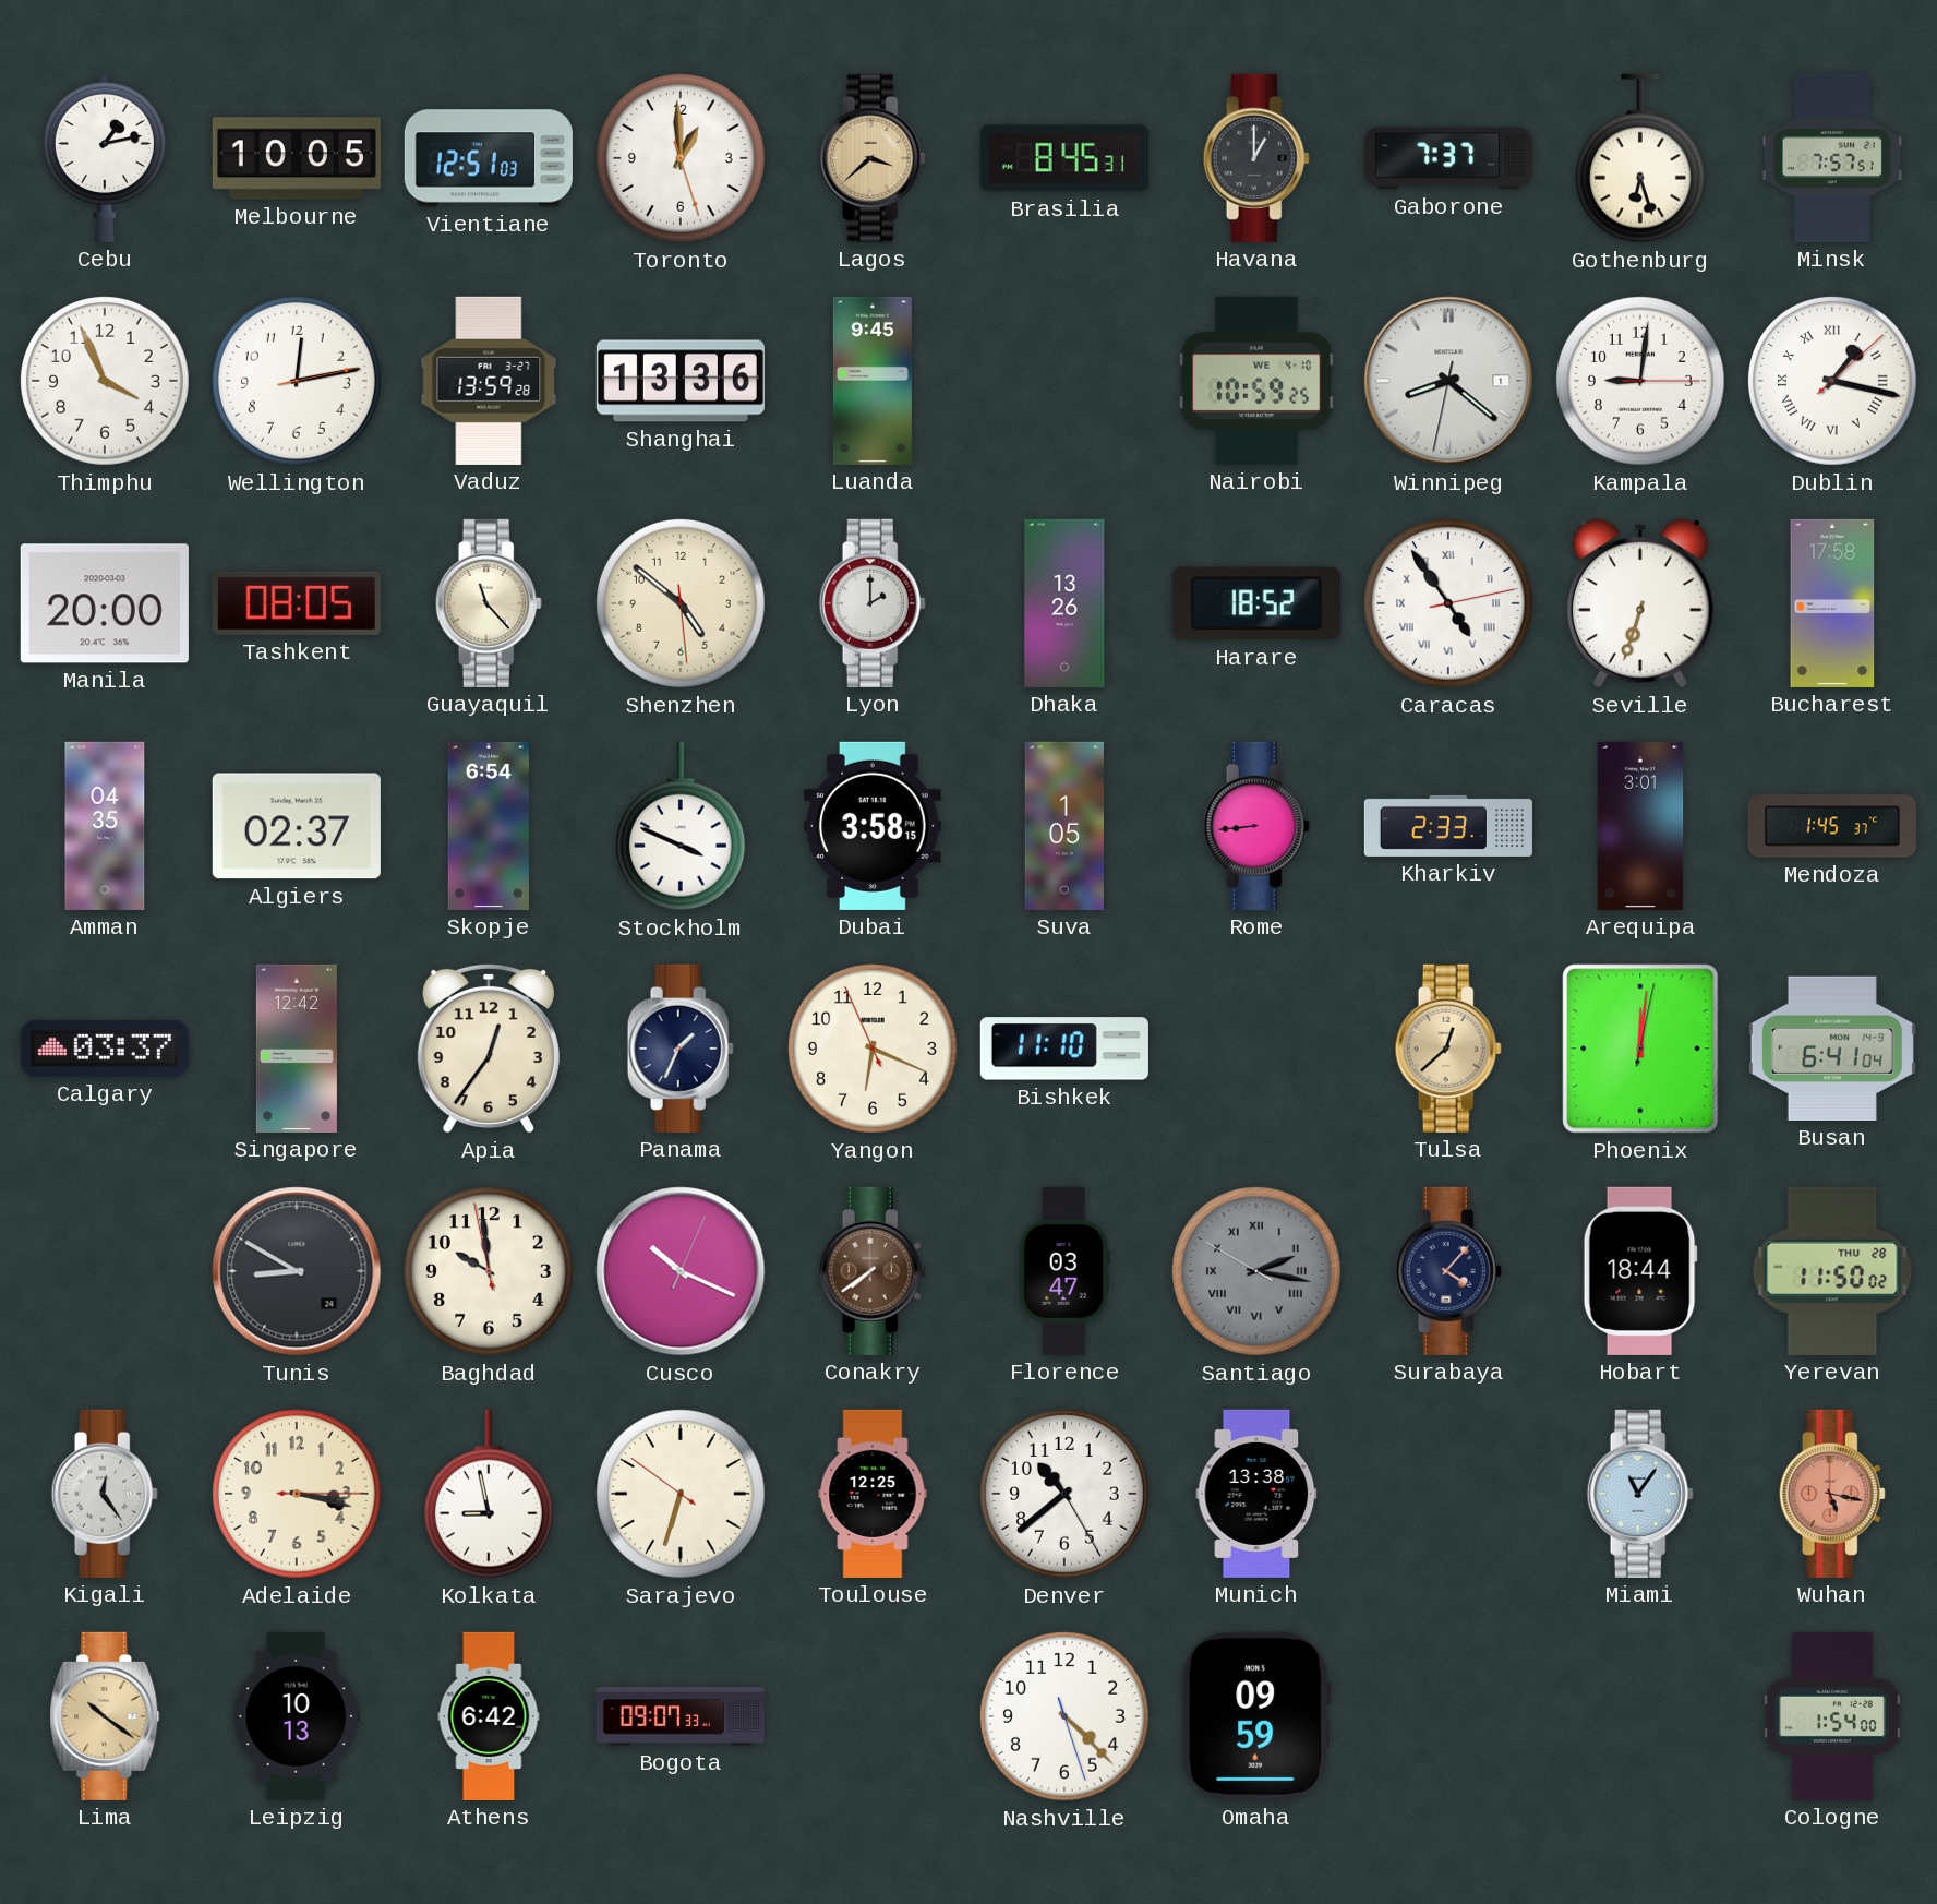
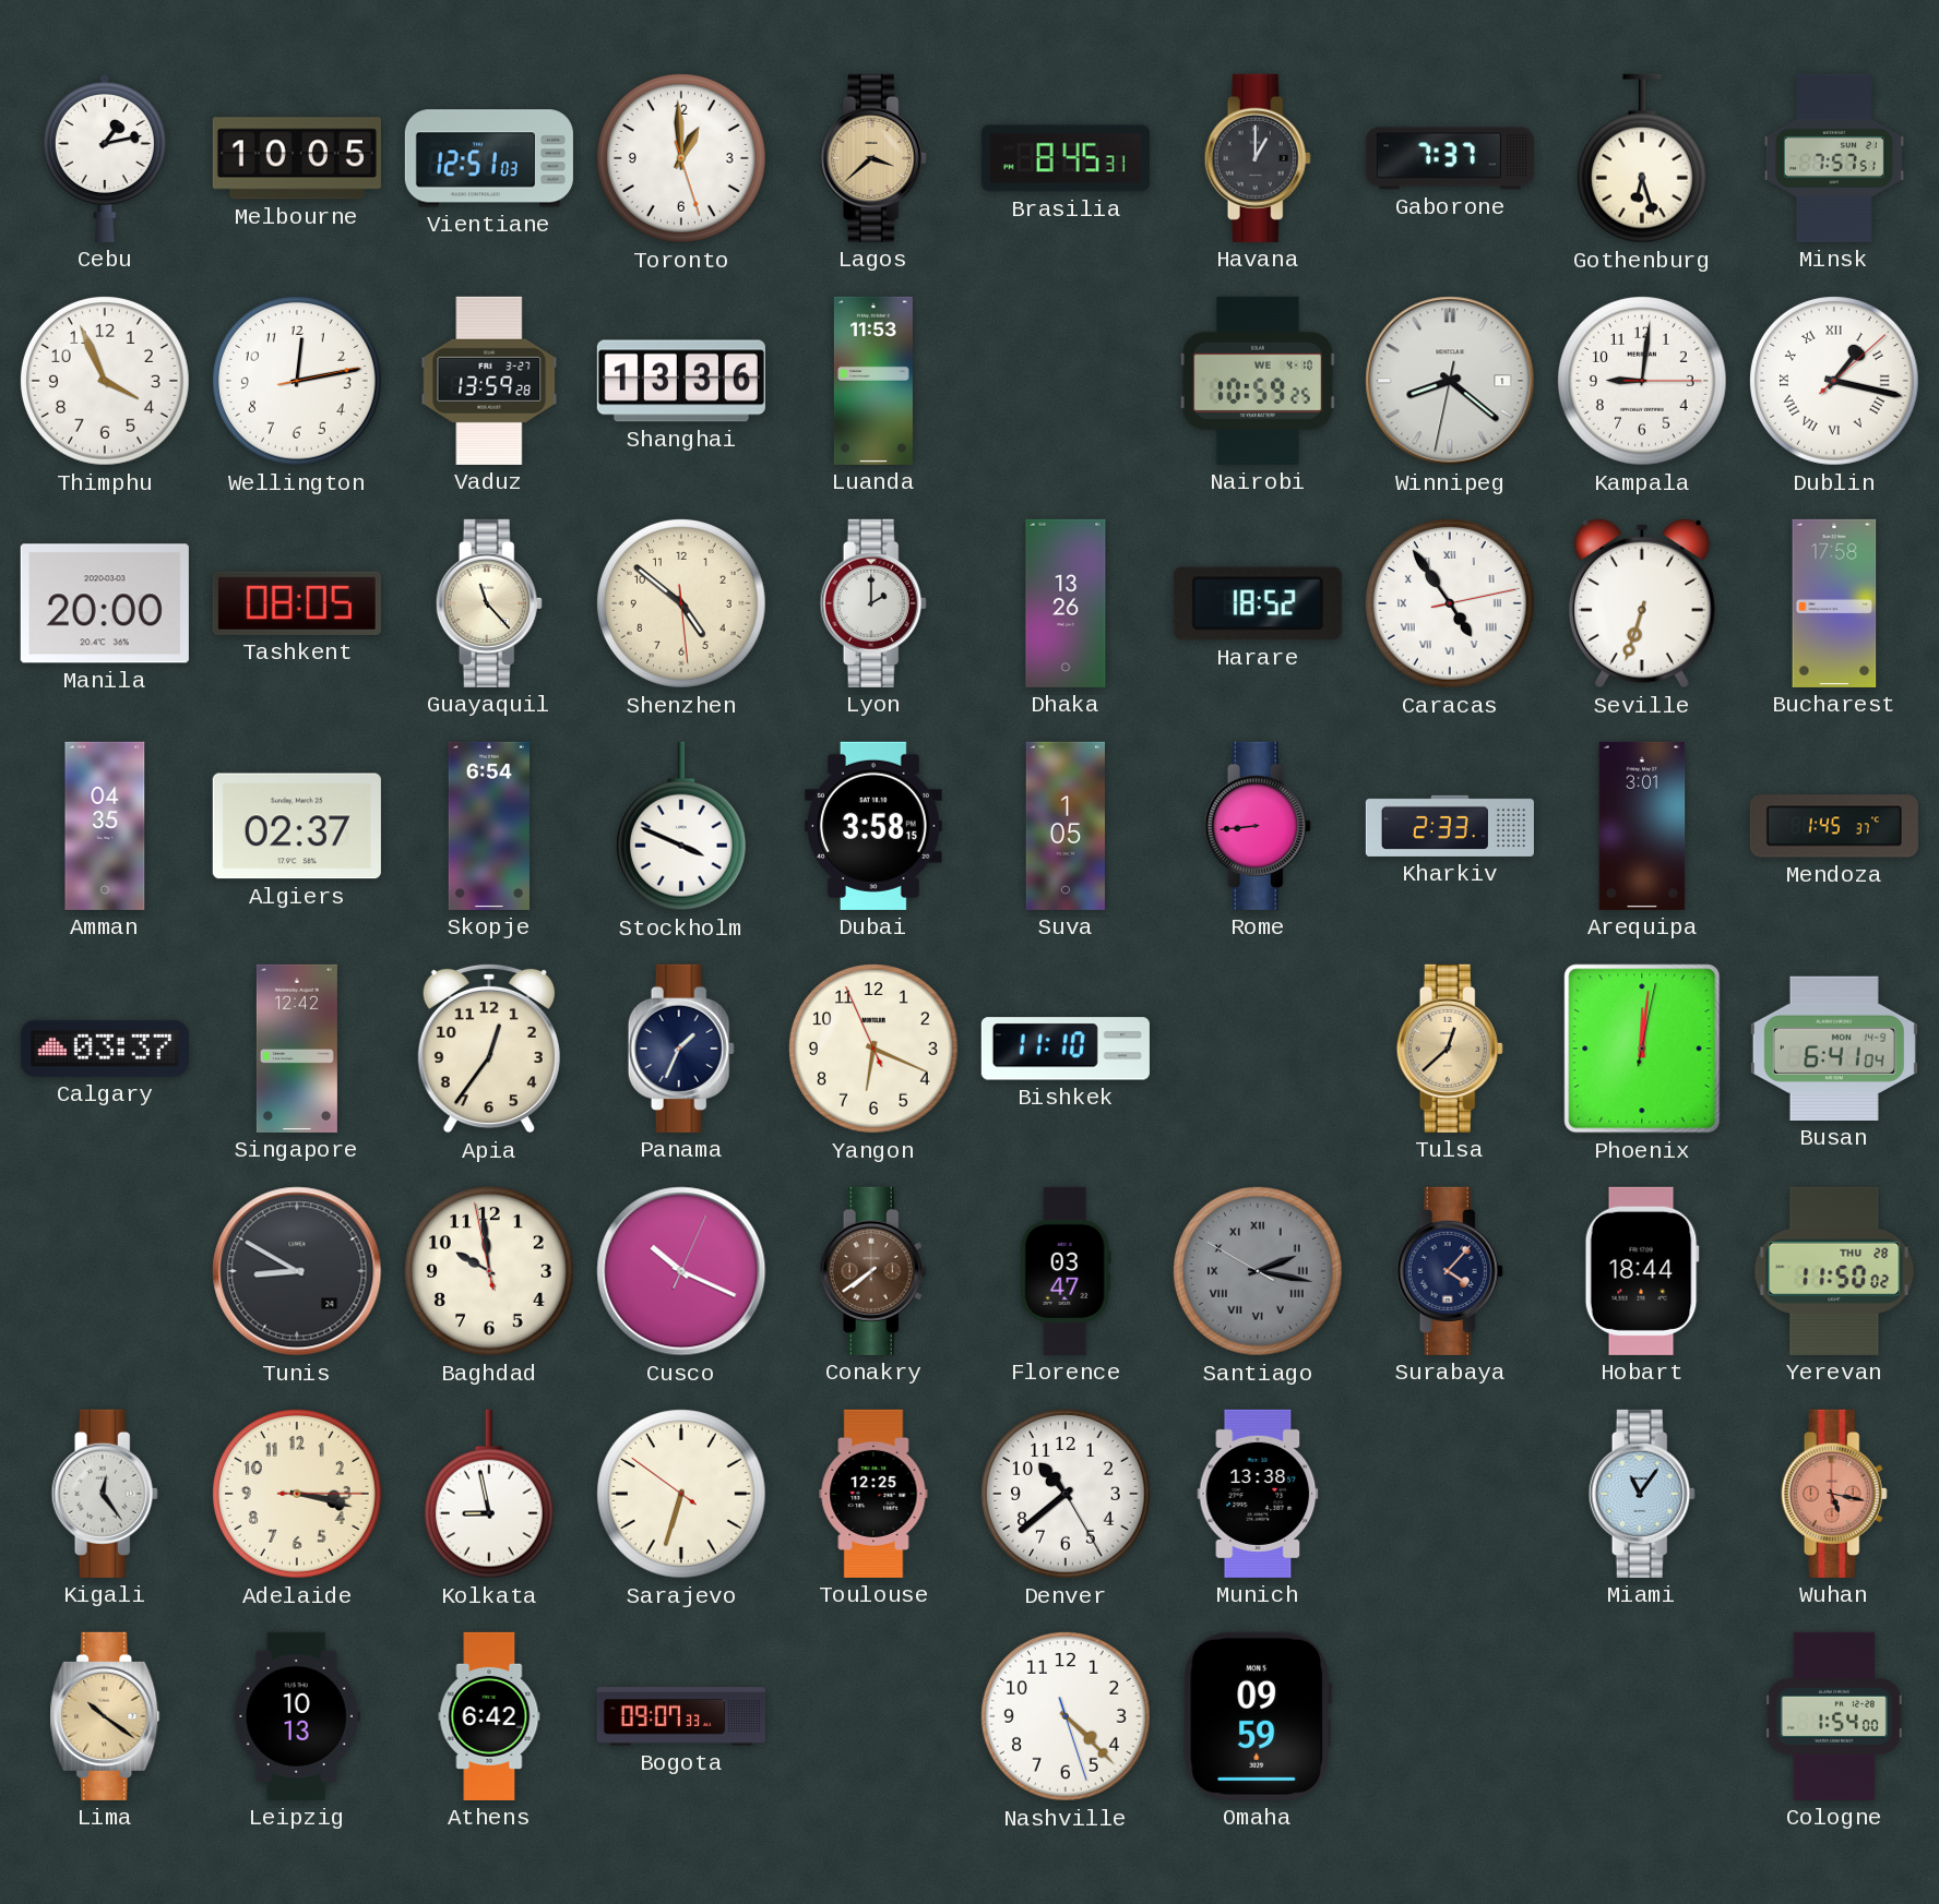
Luanda: 9:45 -> 11:53 (873, 381)
